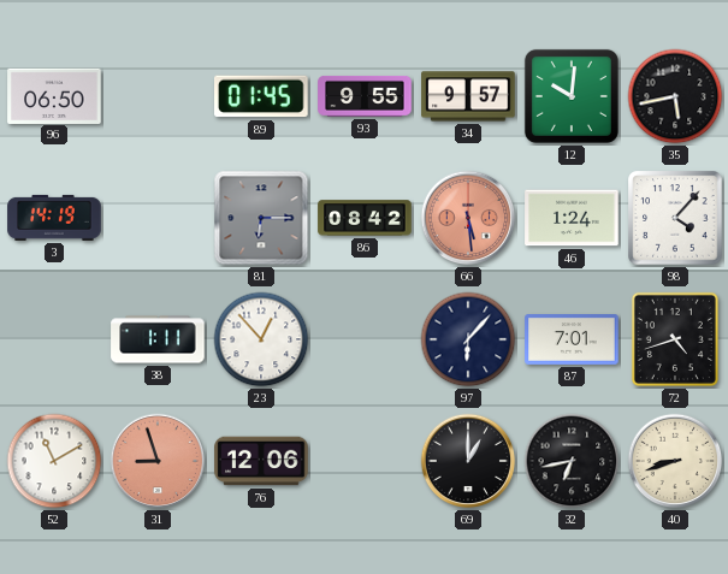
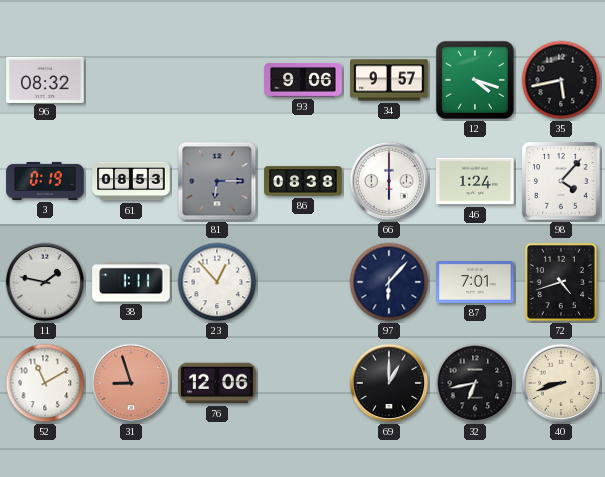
96: 06:50 -> 08:32 (45, 79)
89: 01:45 -> none (262, 96)
93: 9:55 -> 9:06 (303, 80)
12: 10:01 -> 4:18 (475, 80)
3: 14:19 -> 0:19 (45, 181)
61: none -> 08:53 (131, 181)
86: 08:42 -> 08:38 (303, 181)
66: 5:29 -> 6:00 (389, 181)
66 dial: salmon -> white (389, 181)
11: none -> 1:47 (45, 282)
